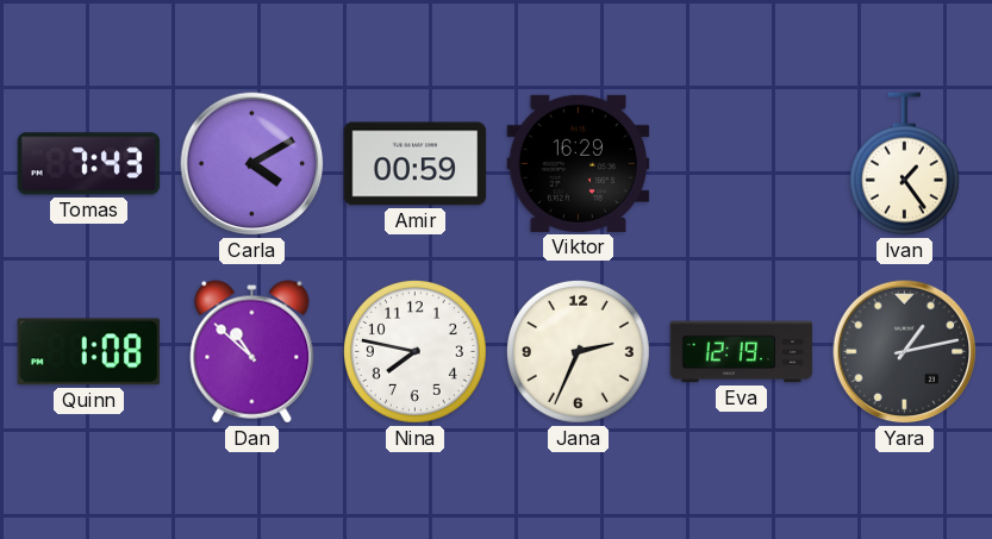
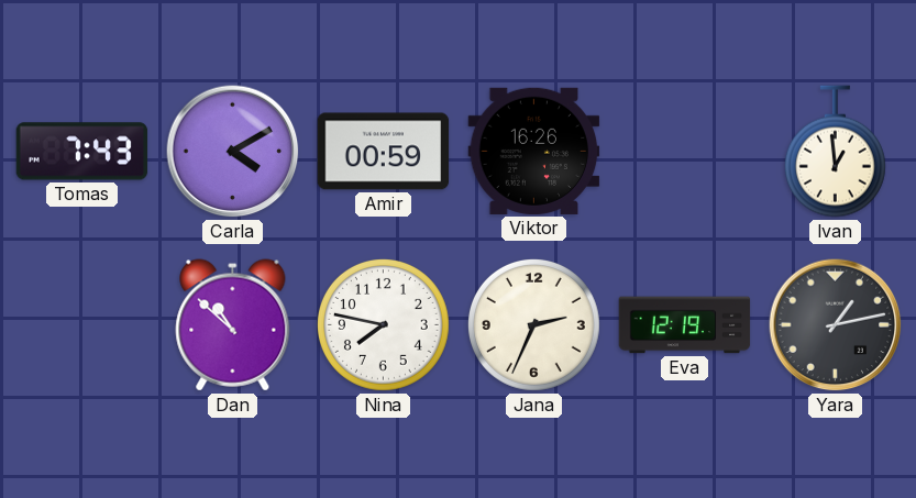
Viktor: 16:29 -> 16:26 (534, 151)
Ivan: 1:24 -> 12:59 (835, 152)
Quinn: 1:08 -> none (89, 352)
